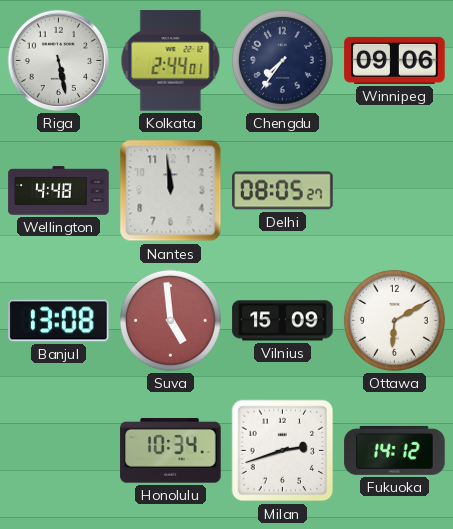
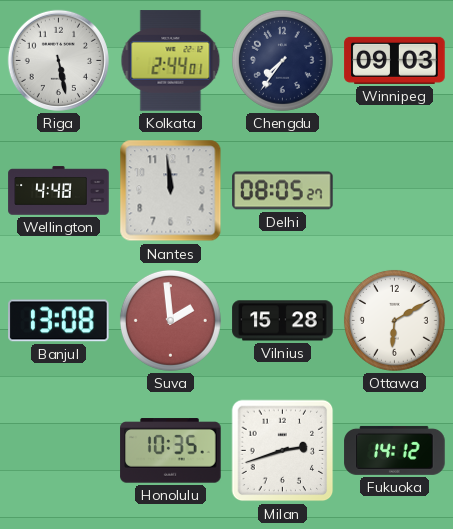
Winnipeg: 09:06 -> 09:03 (395, 60)
Suva: 4:59 -> 1:59 (170, 320)
Vilnius: 15:09 -> 15:28 (283, 321)
Honolulu: 10:34 -> 10:35 (171, 451)
